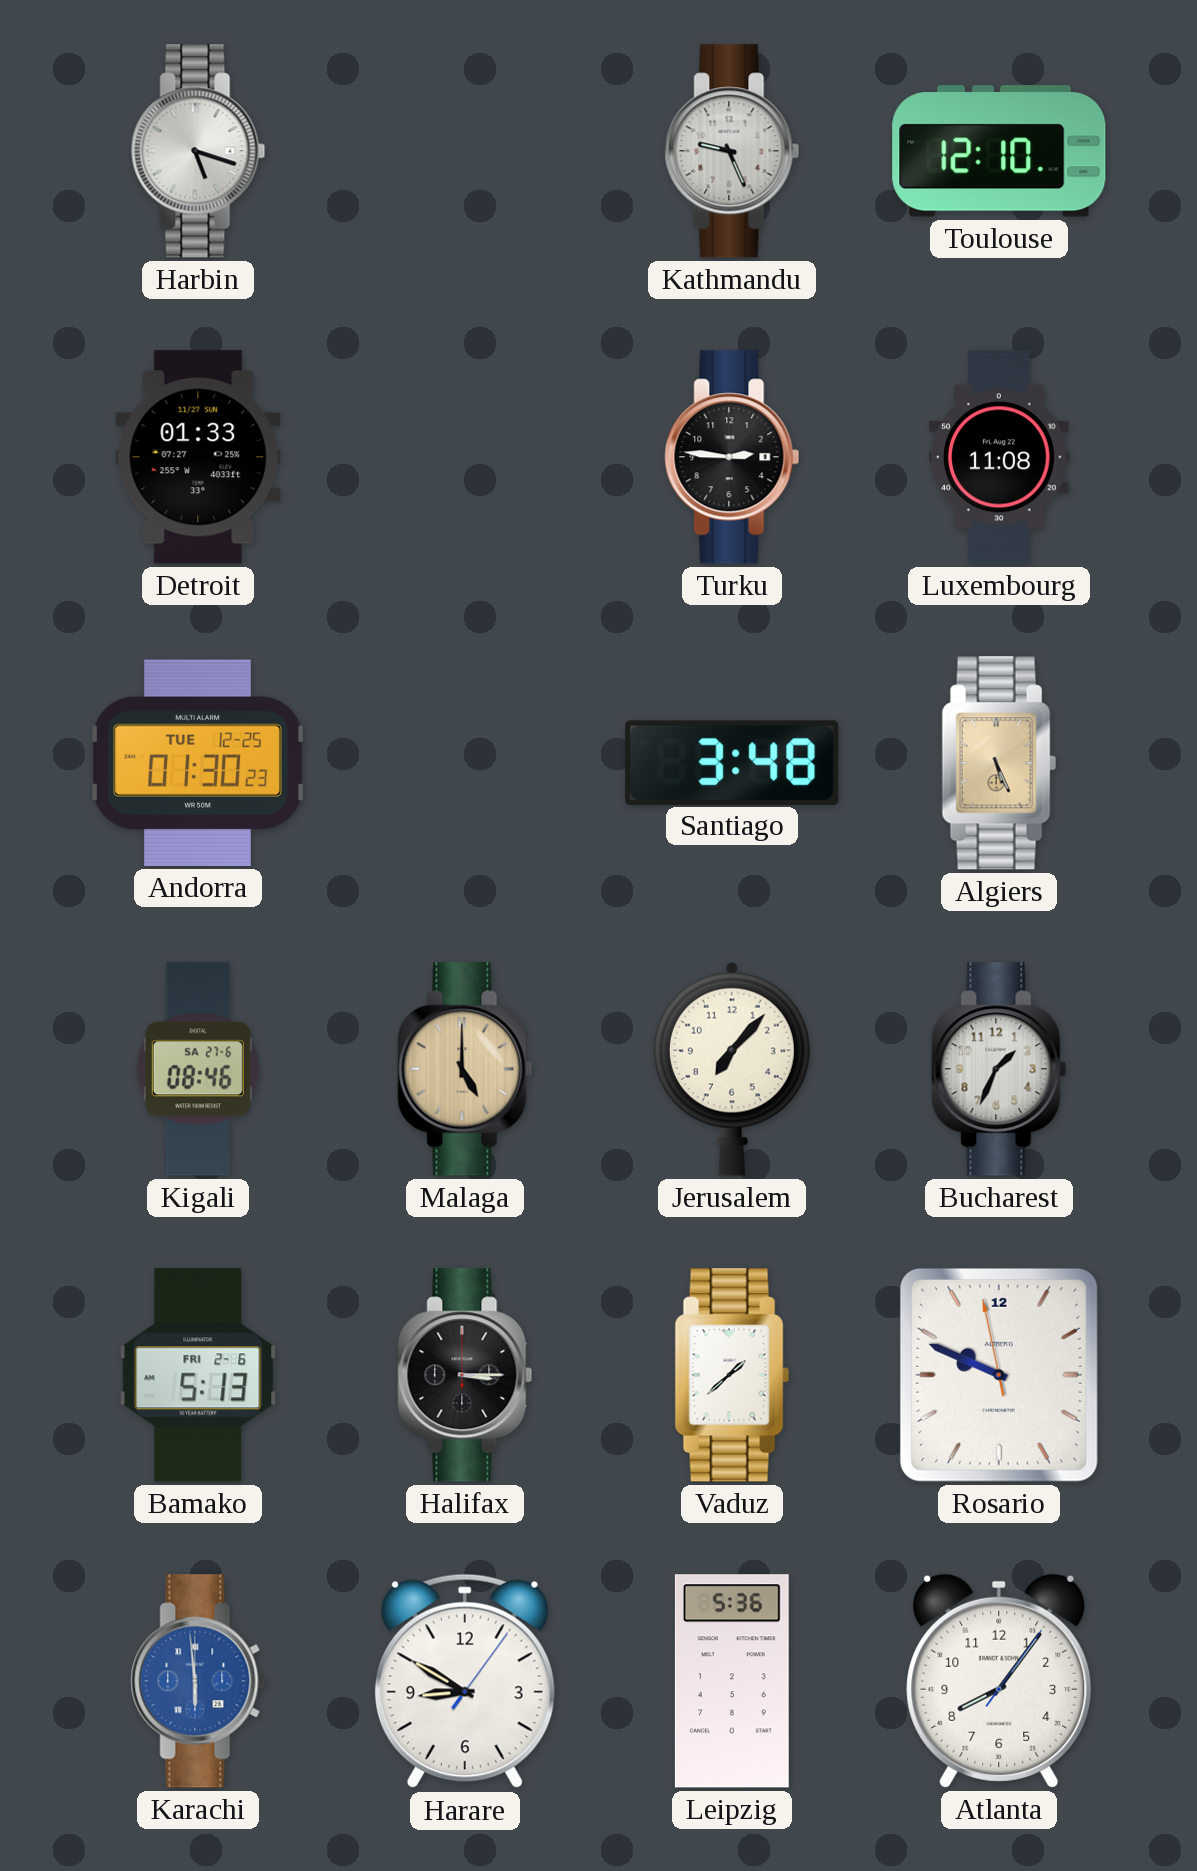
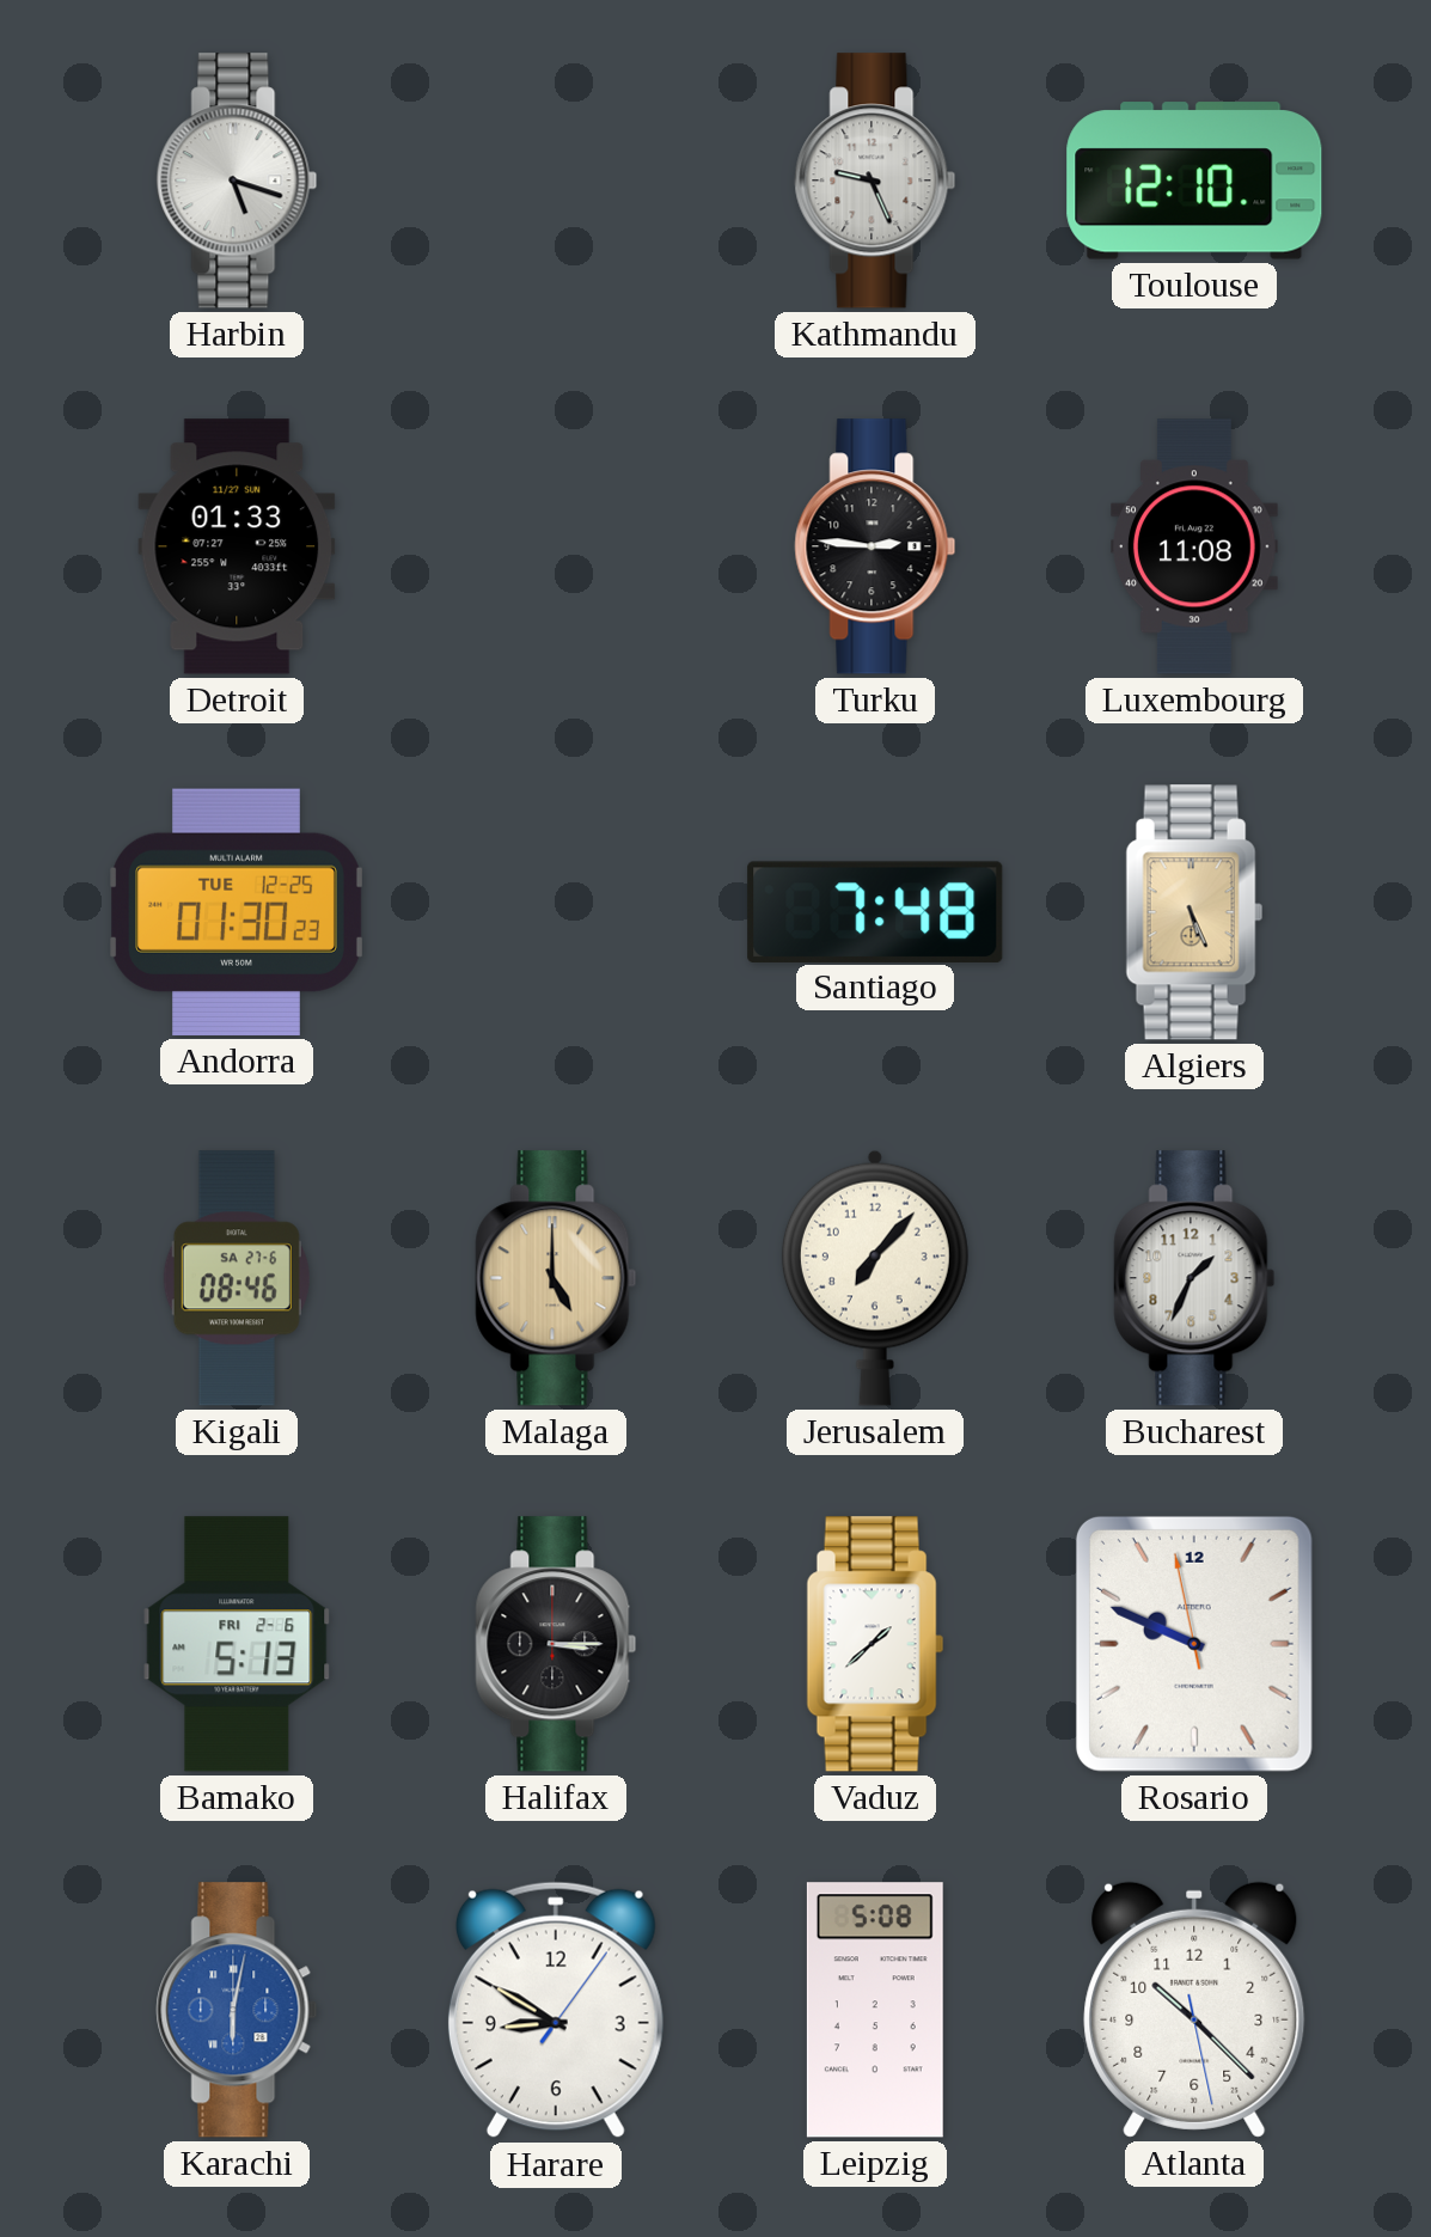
Santiago: 3:48 -> 7:48 (875, 911)
Karachi: 5:59 -> 6:02 (237, 2010)
Leipzig: 5:36 -> 5:08 (875, 2010)
Atlanta: 8:06 -> 10:22 (1194, 2010)
